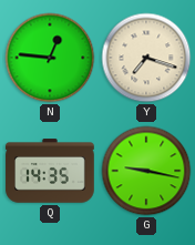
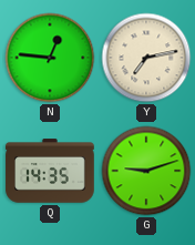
Y: 7:18 -> 7:13 (146, 58)
G: 9:17 -> 9:12 (146, 171)
